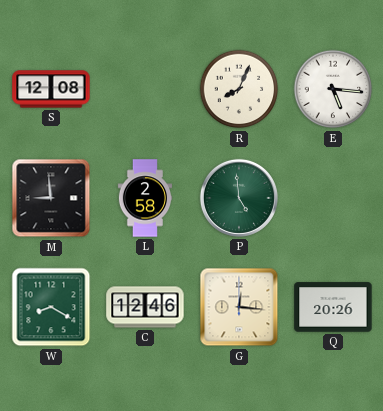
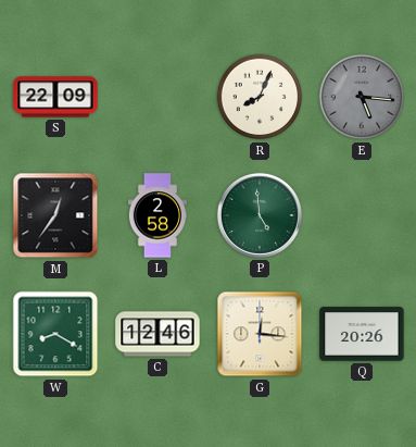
S: 12:08 -> 22:09 (55, 97)
E dial: white -> grey (362, 97)
M: 8:59 -> 12:36 (55, 215)
